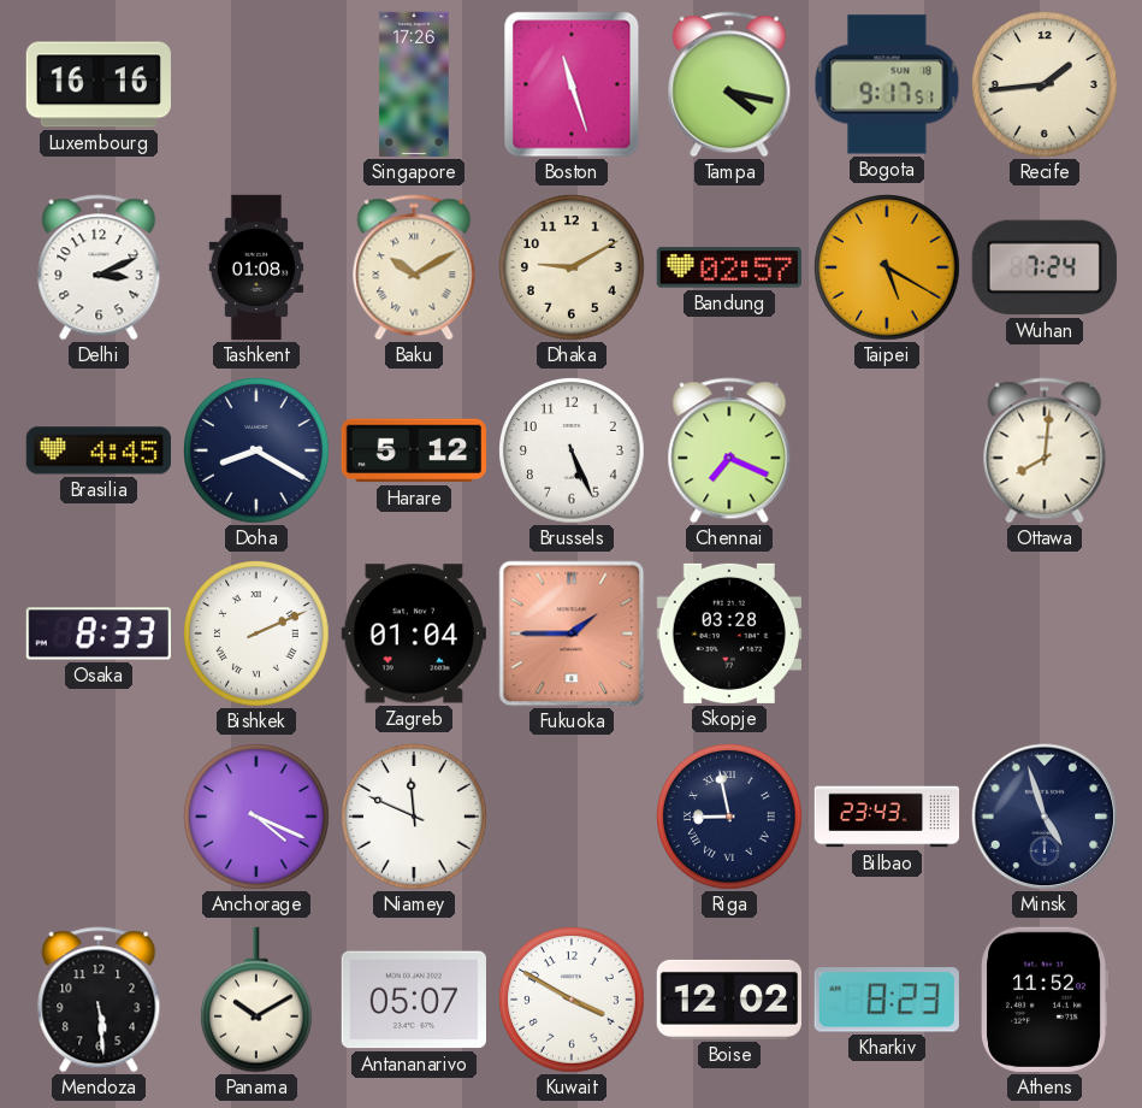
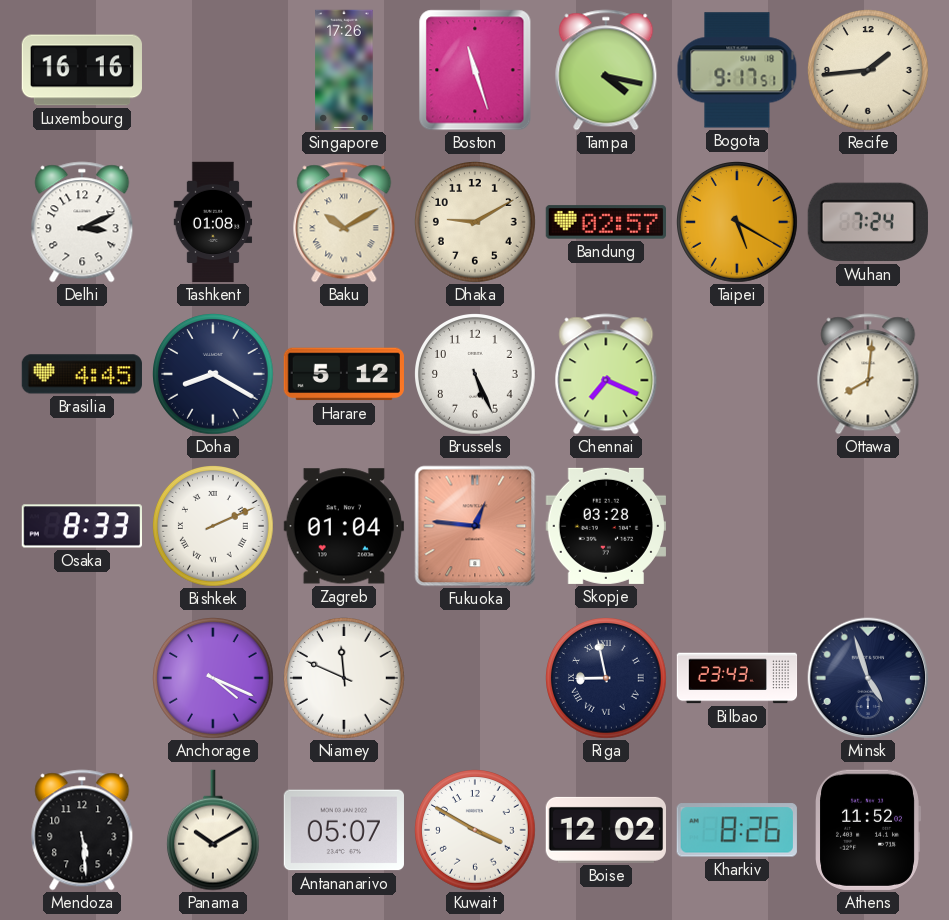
Fukuoka: 1:45 -> 12:46 (475, 526)
Kharkiv: 8:23 -> 8:26 (737, 830)
